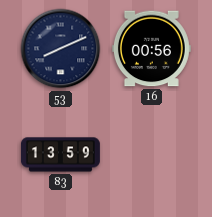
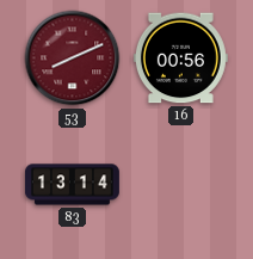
53 dial: navy -> burgundy (73, 58)
83: 13:59 -> 13:14 (72, 185)
